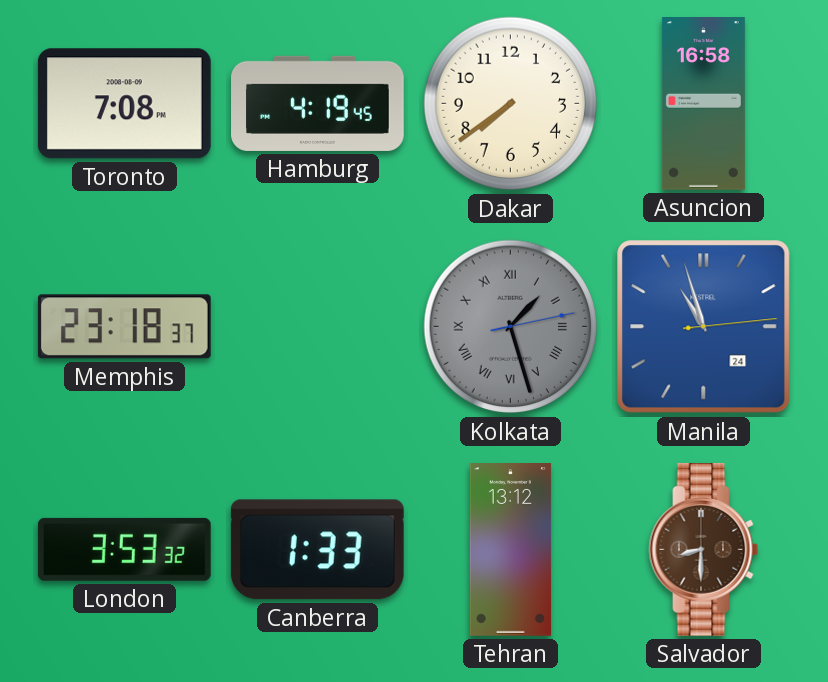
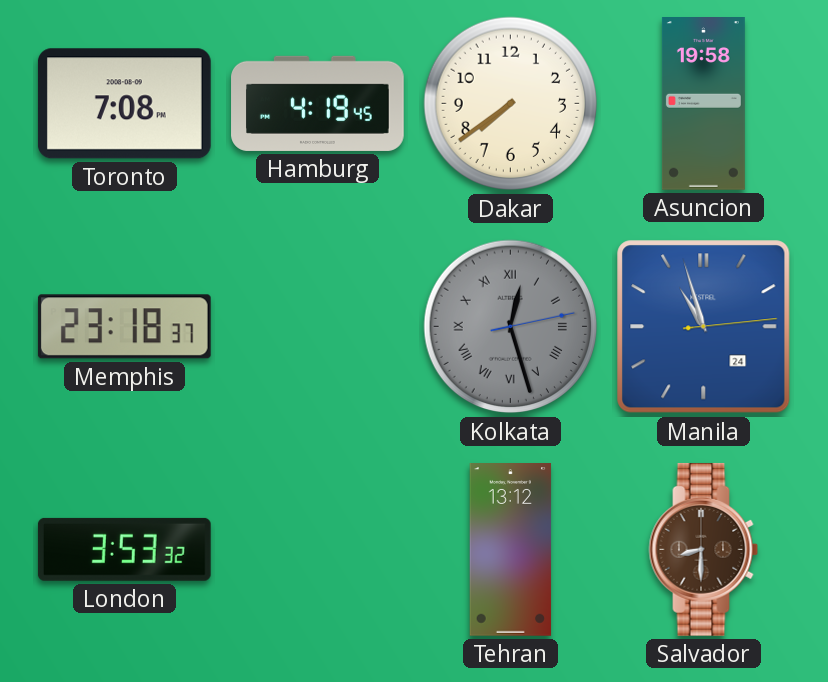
Asuncion: 16:58 -> 19:58 (703, 104)
Kolkata: 1:27 -> 12:27 (511, 327)
Canberra: 1:33 -> none (317, 550)
